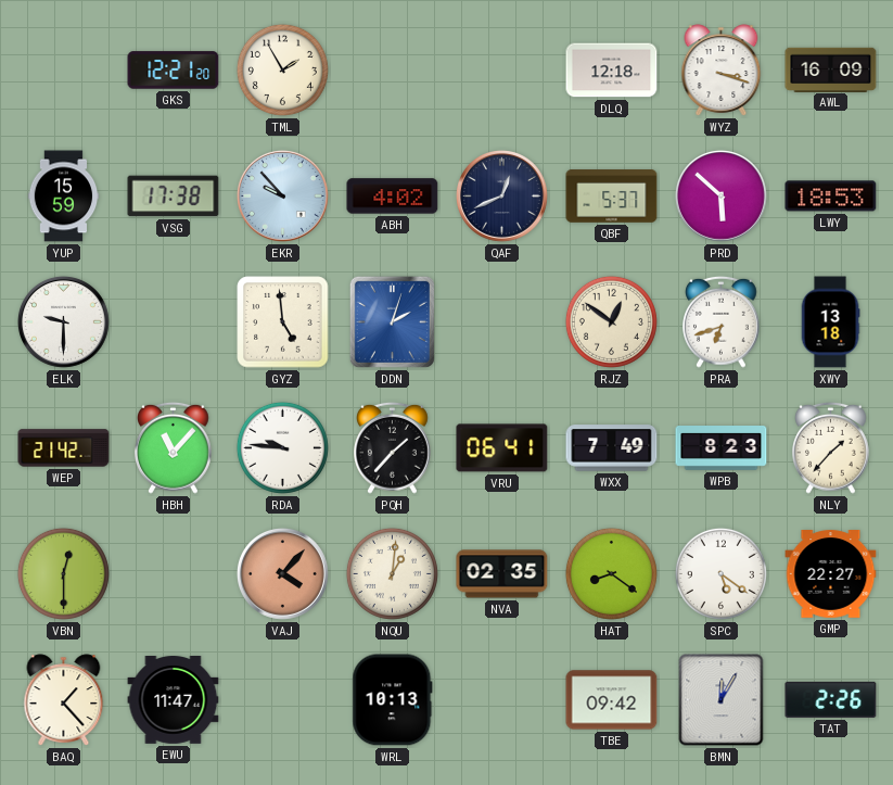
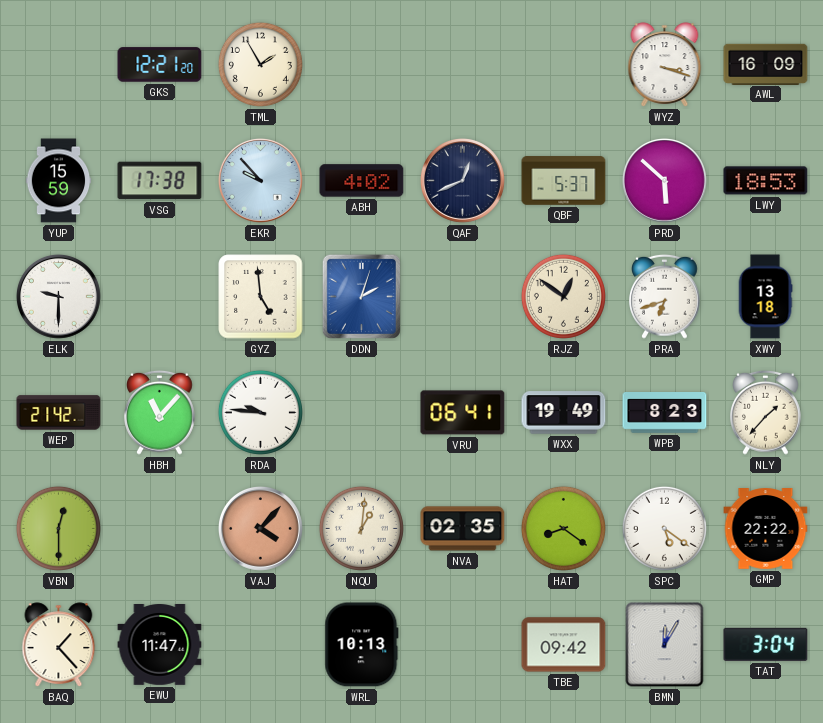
DLQ: 12:18 -> none (612, 71)
PQH: 1:37 -> none (393, 447)
WXX: 7:49 -> 19:49 (564, 413)
GMP: 22:27 -> 22:22 (766, 529)
TAT: 2:26 -> 3:04 (766, 644)
